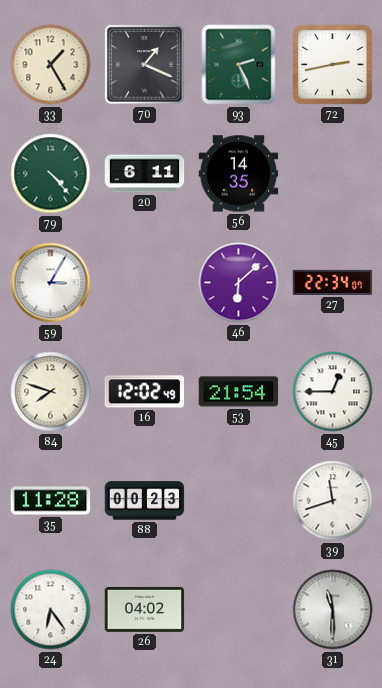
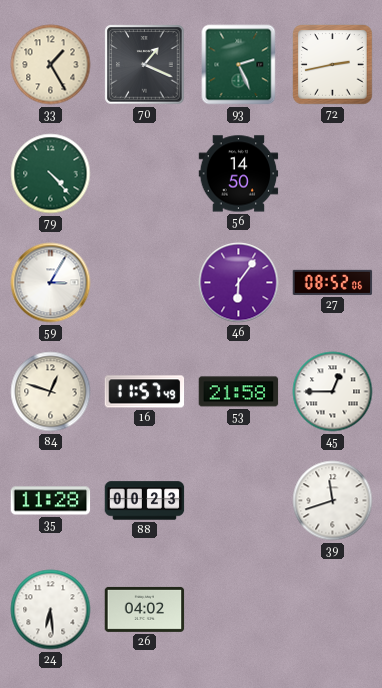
20: 6:11 -> none (145, 174)
56: 14:35 -> 14:50 (239, 174)
46: 6:08 -> 6:06 (239, 283)
27: 22:34 -> 08:52 (333, 282)
84: 7:48 -> 12:48 (51, 392)
16: 12:02 -> 11:57 (145, 392)
53: 21:54 -> 21:58 (239, 392)
24: 6:24 -> 6:29 (51, 610)
31: 11:30 -> none (333, 610)
